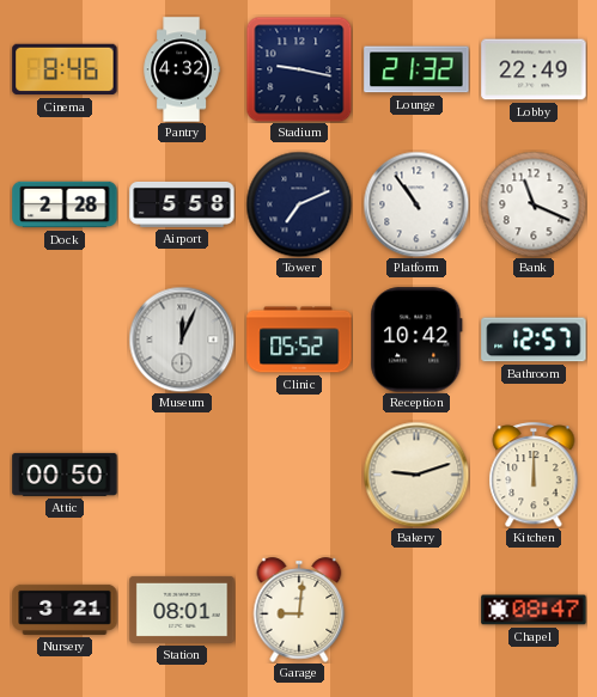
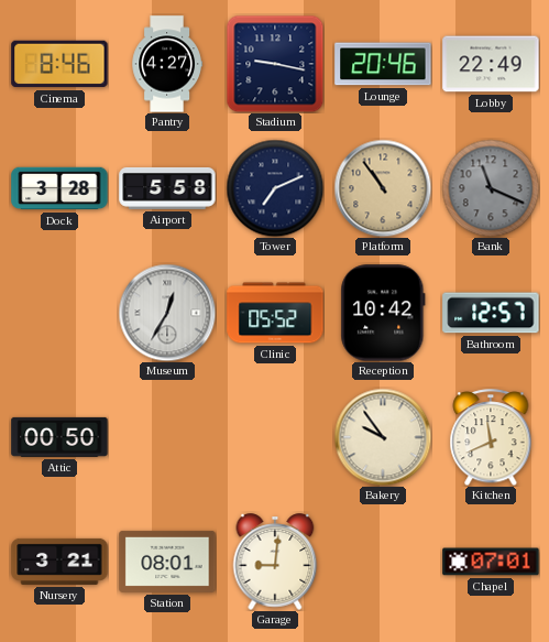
Pantry: 4:32 -> 4:27 (167, 64)
Lounge: 21:32 -> 20:46 (383, 64)
Dock: 2:28 -> 3:28 (59, 188)
Platform dial: white -> champagne (383, 188)
Bank dial: white -> grey (491, 188)
Museum: 12:04 -> 12:35 (167, 313)
Bakery: 9:12 -> 9:54 (383, 437)
Kitchen: 12:00 -> 11:41 (491, 437)
Chapel: 08:47 -> 07:01 (491, 562)
